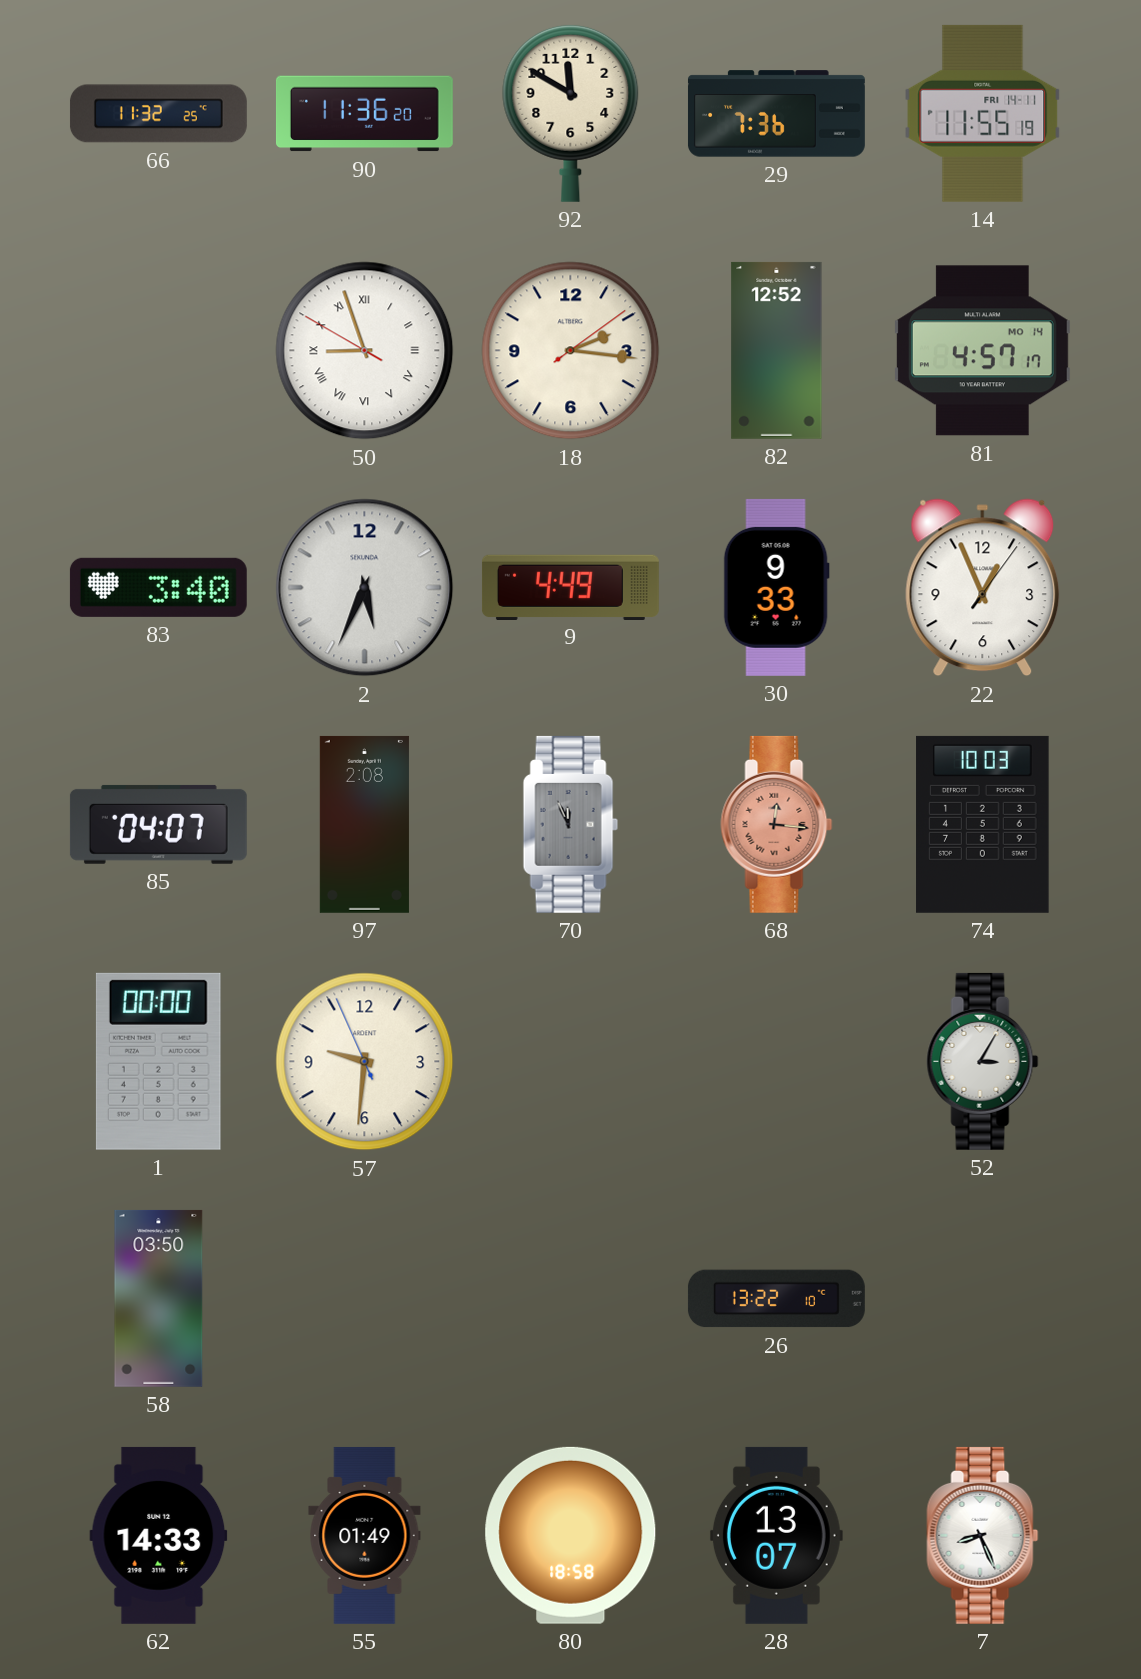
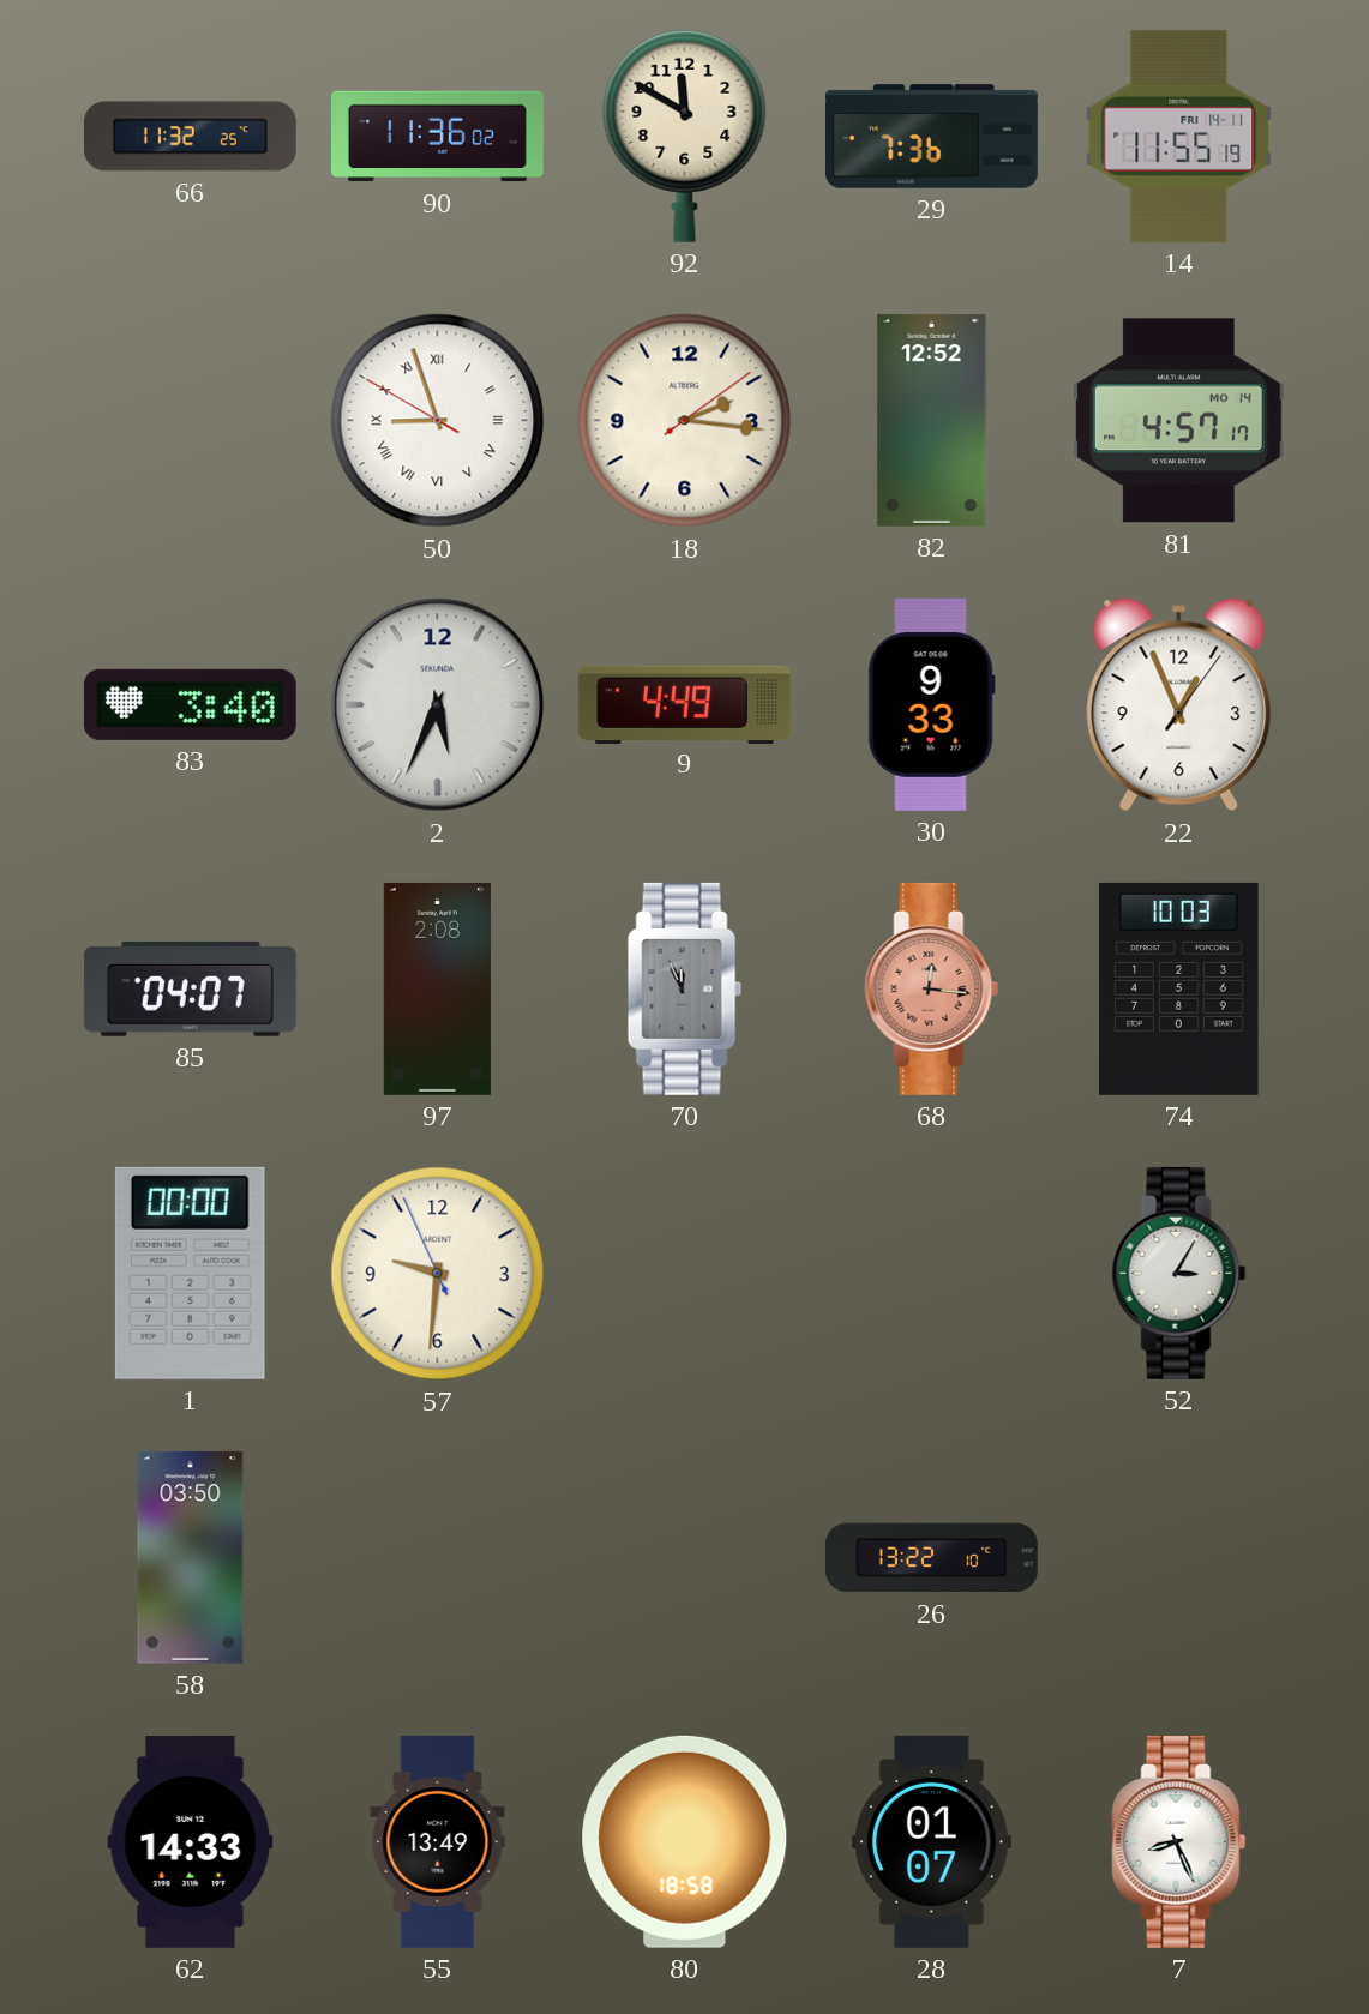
90: 11:36:20 -> 11:36:02 (437, 137)
55: 01:49 -> 13:49 (438, 1841)
28: 13:07 -> 01:07 (931, 1841)
